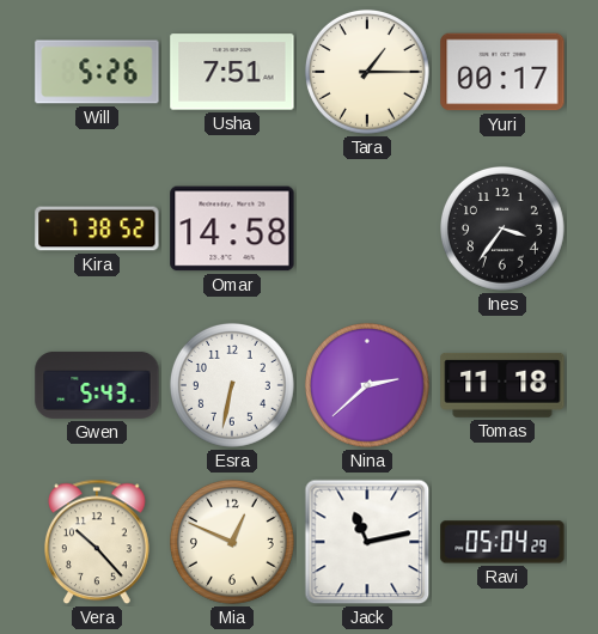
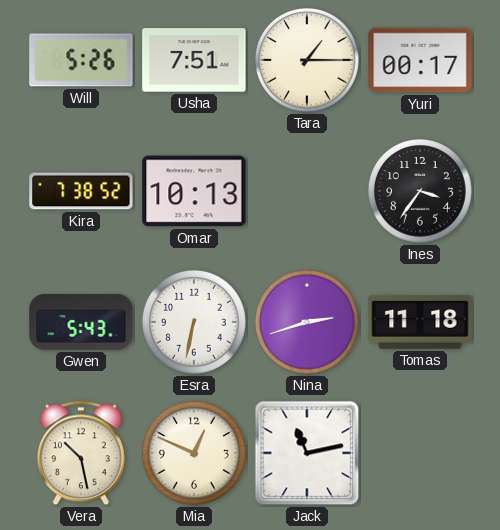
Omar: 14:58 -> 10:13 (194, 191)
Nina: 2:38 -> 2:42 (307, 322)
Vera: 10:23 -> 10:28 (81, 453)
Ravi: 05:04 -> none (502, 542)
